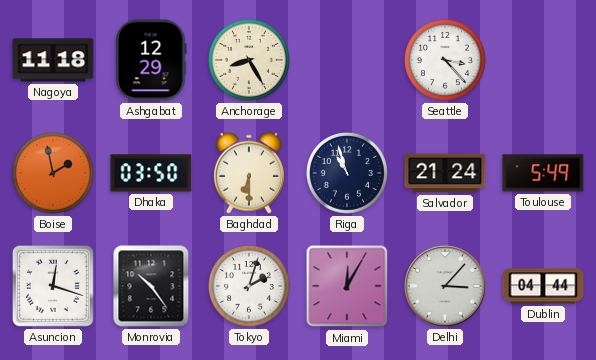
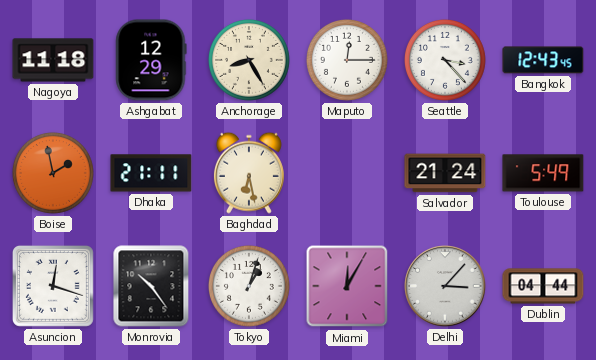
Maputo: none -> 12:15 (347, 60)
Bangkok: none -> 12:43 (543, 60)
Dhaka: 03:50 -> 21:11 (151, 173)
Baghdad: 6:30 -> 6:28 (249, 173)
Riga: 10:57 -> none (347, 173)
Tokyo: 2:03 -> 1:03 (249, 286)
